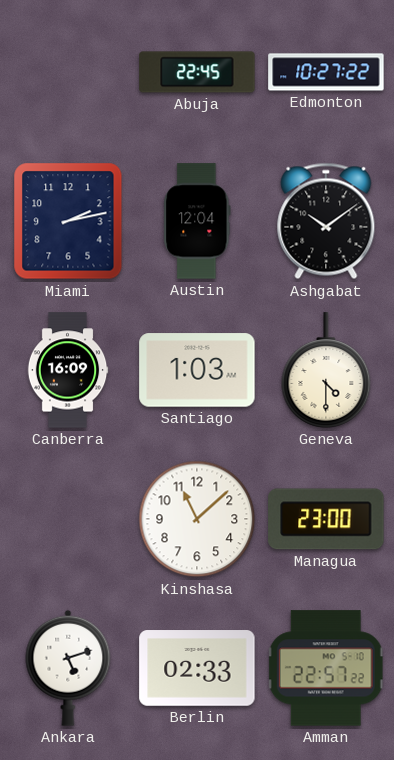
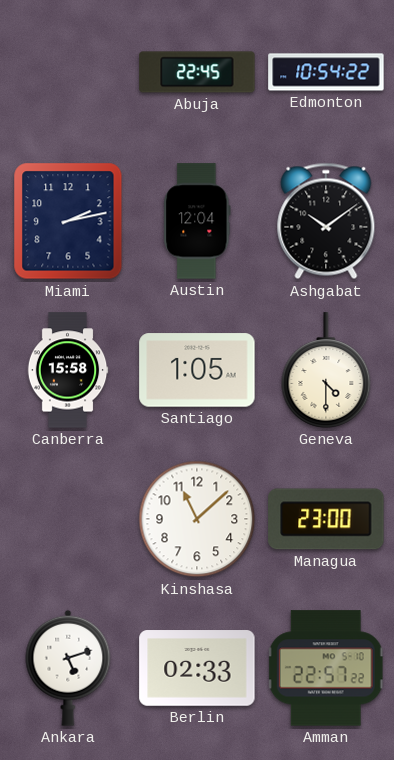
Edmonton: 10:27 -> 10:54 (326, 72)
Canberra: 16:09 -> 15:58 (68, 370)
Santiago: 1:03 -> 1:05 (197, 370)
